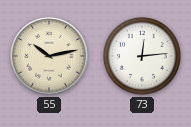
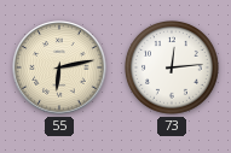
55: 10:13 -> 6:13 (59, 67)
